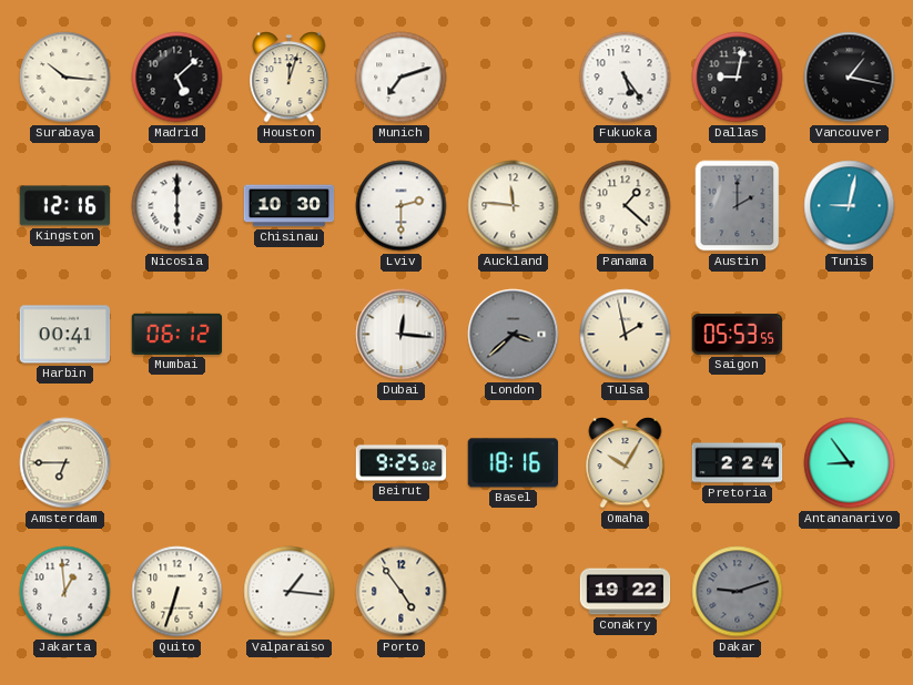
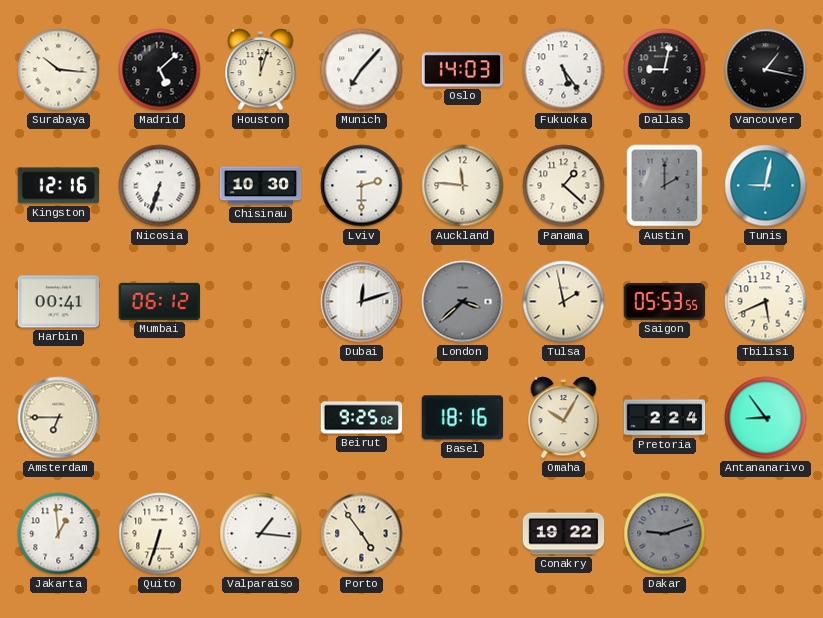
Munich: 7:12 -> 7:07 (362, 70)
Oslo: none -> 14:03 (463, 70)
Nicosia: 6:00 -> 6:33 (160, 186)
Dubai: 12:16 -> 12:12 (362, 302)
Tbilisi: none -> 5:41 (766, 302)
